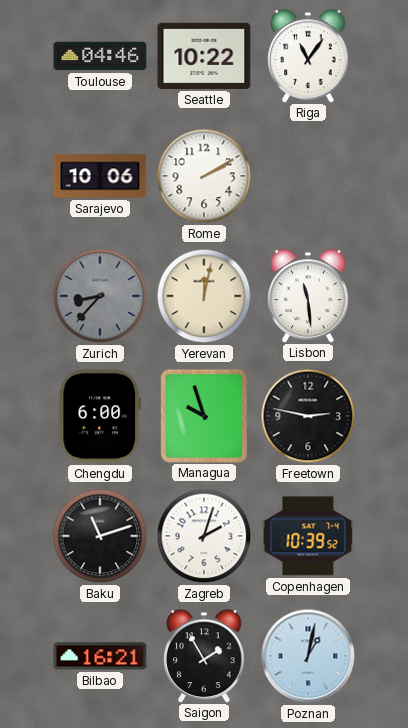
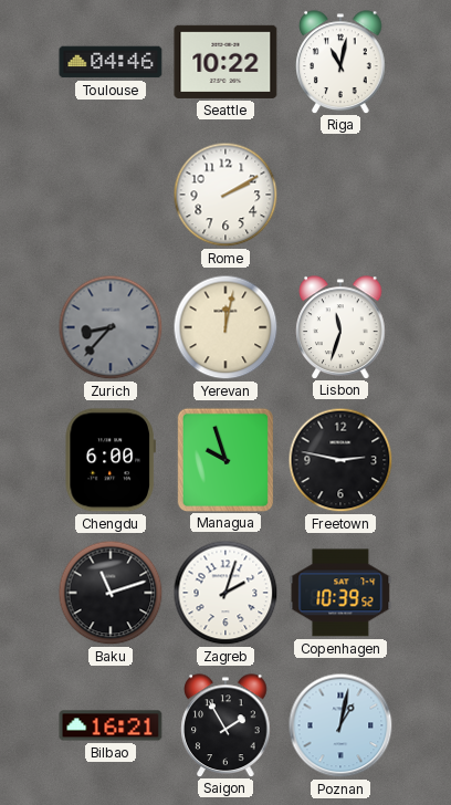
Riga: 11:06 -> 11:02 (340, 62)
Sarajevo: 10:06 -> none (100, 176)
Lisbon: 11:29 -> 11:33 (340, 327)
